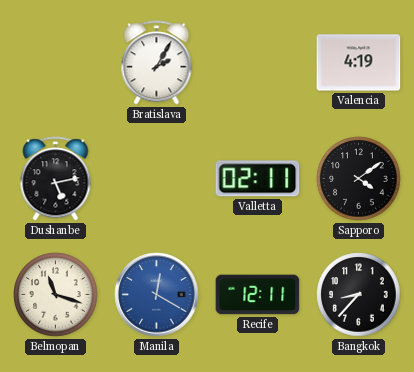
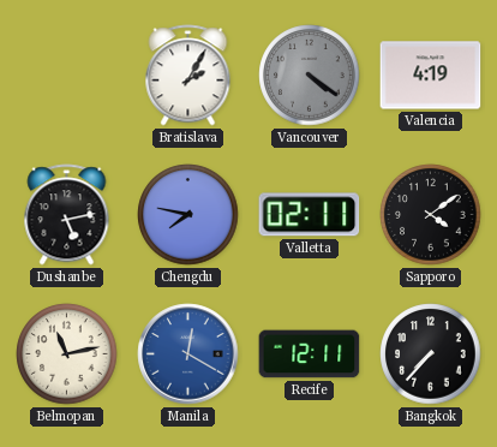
Vancouver: none -> 4:21 (310, 76)
Chengdu: none -> 7:47 (188, 215)
Belmopan: 11:18 -> 11:13 (67, 354)
Bangkok: 8:37 -> 7:37 (431, 354)
